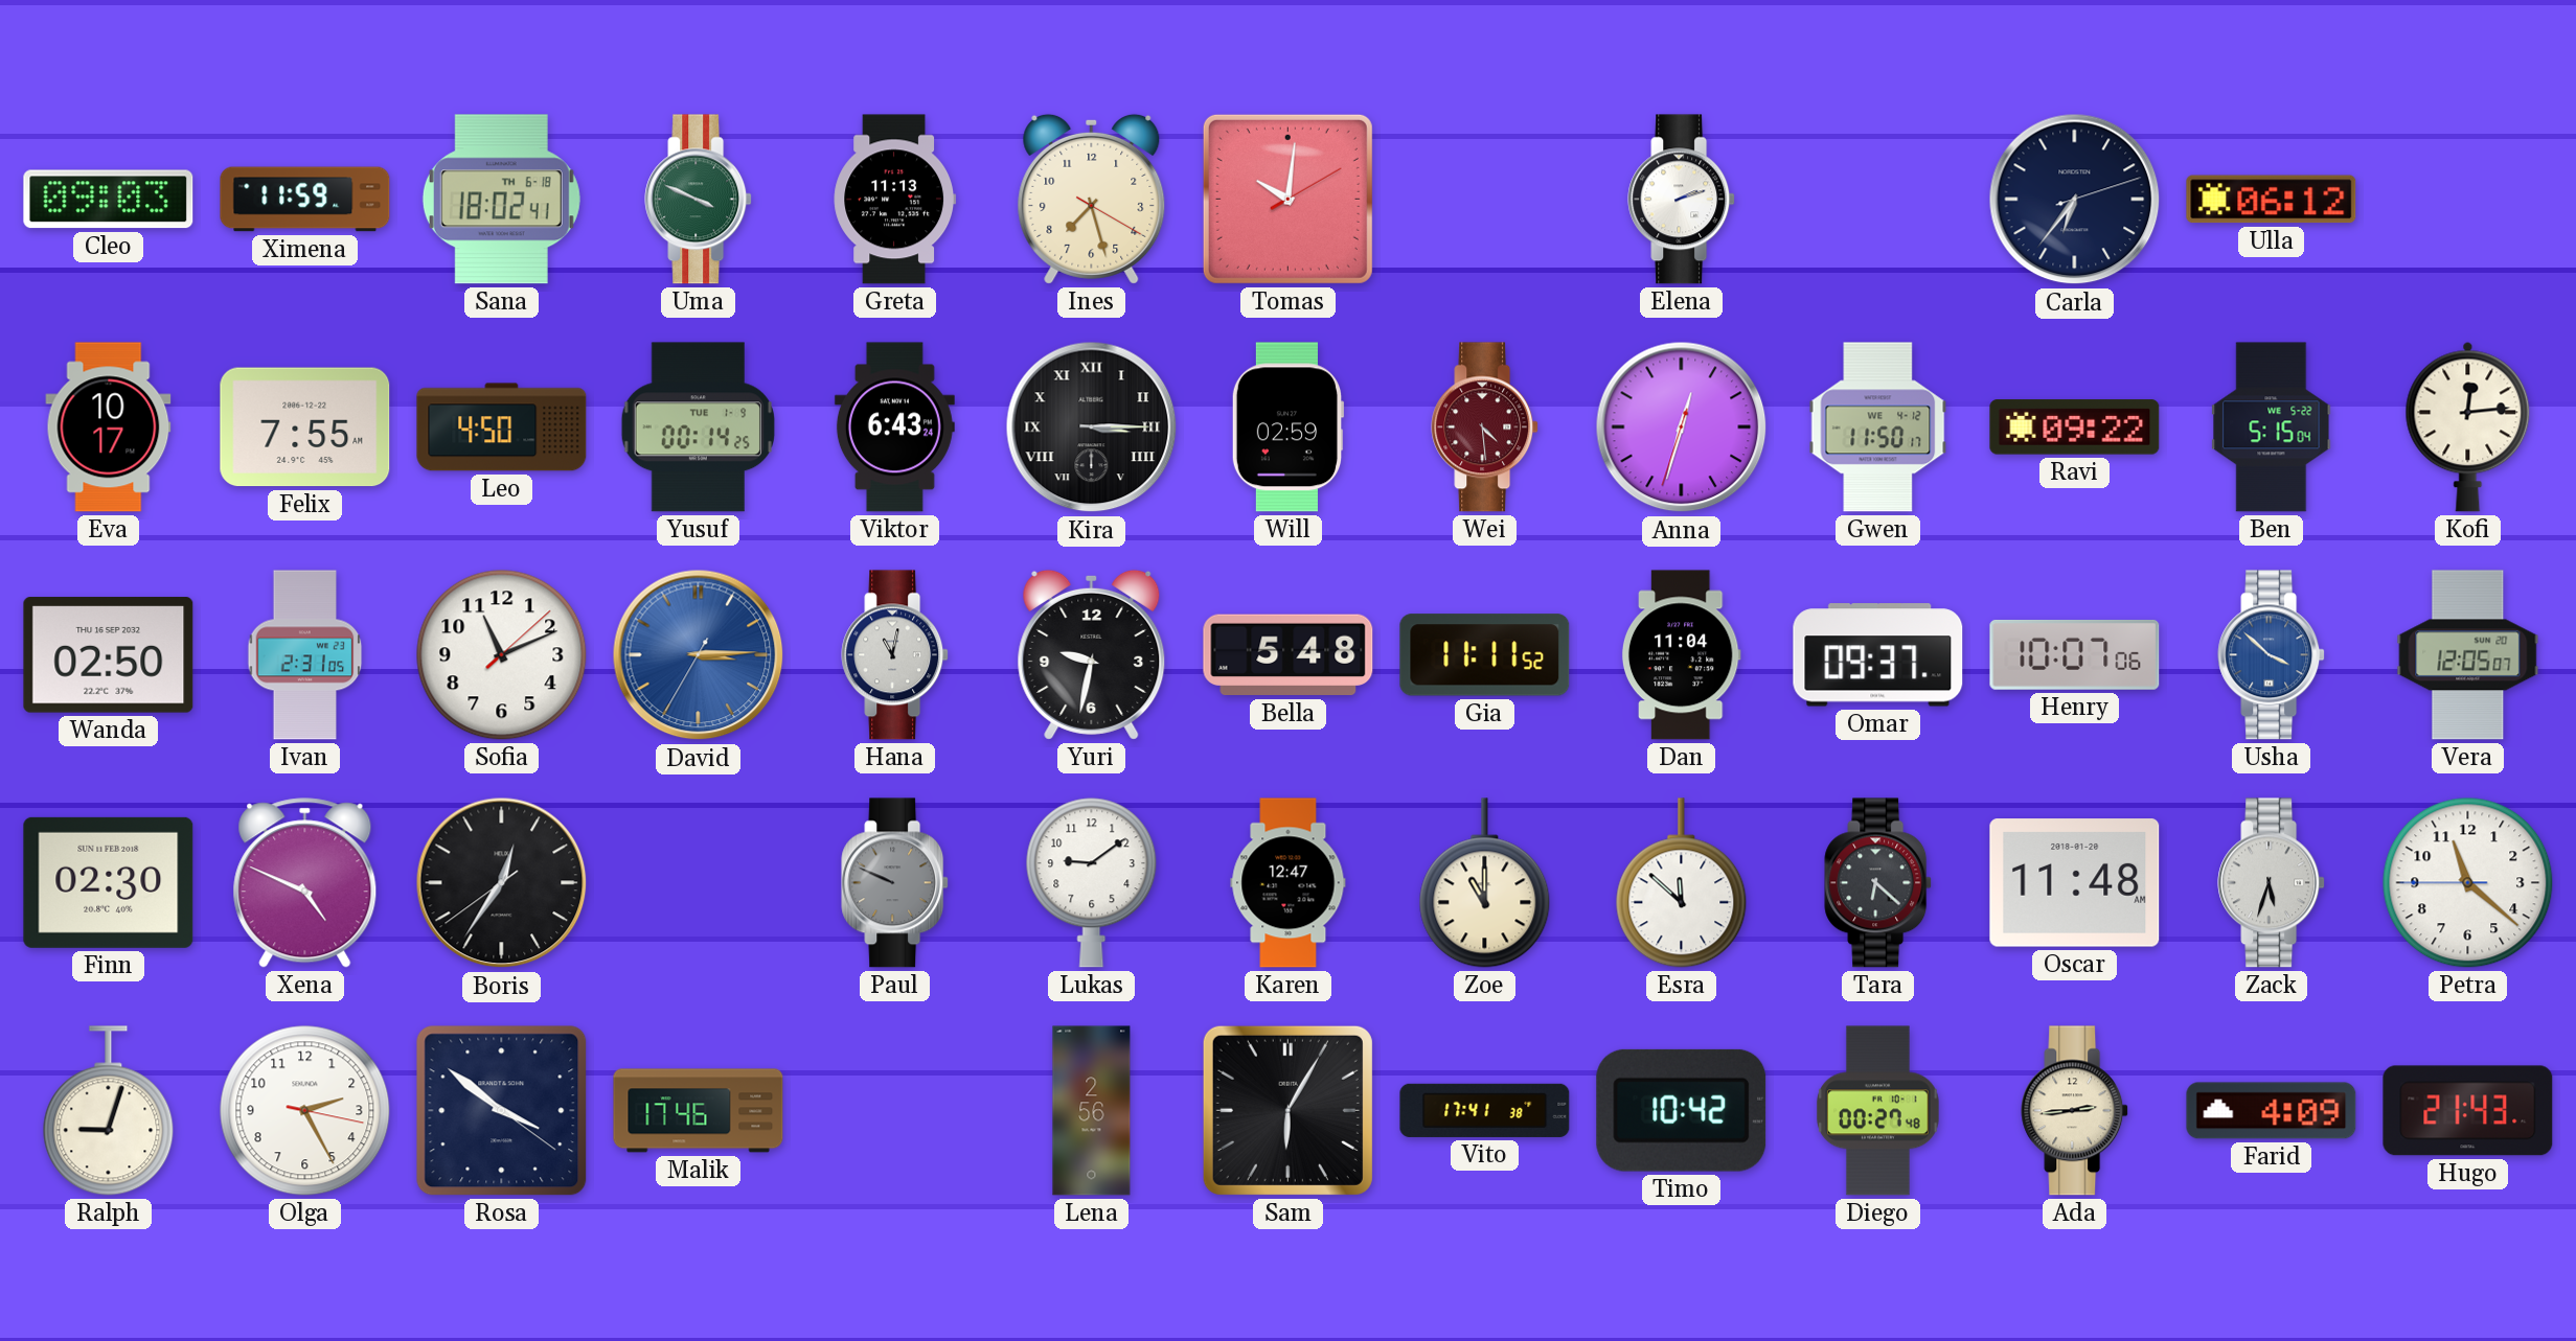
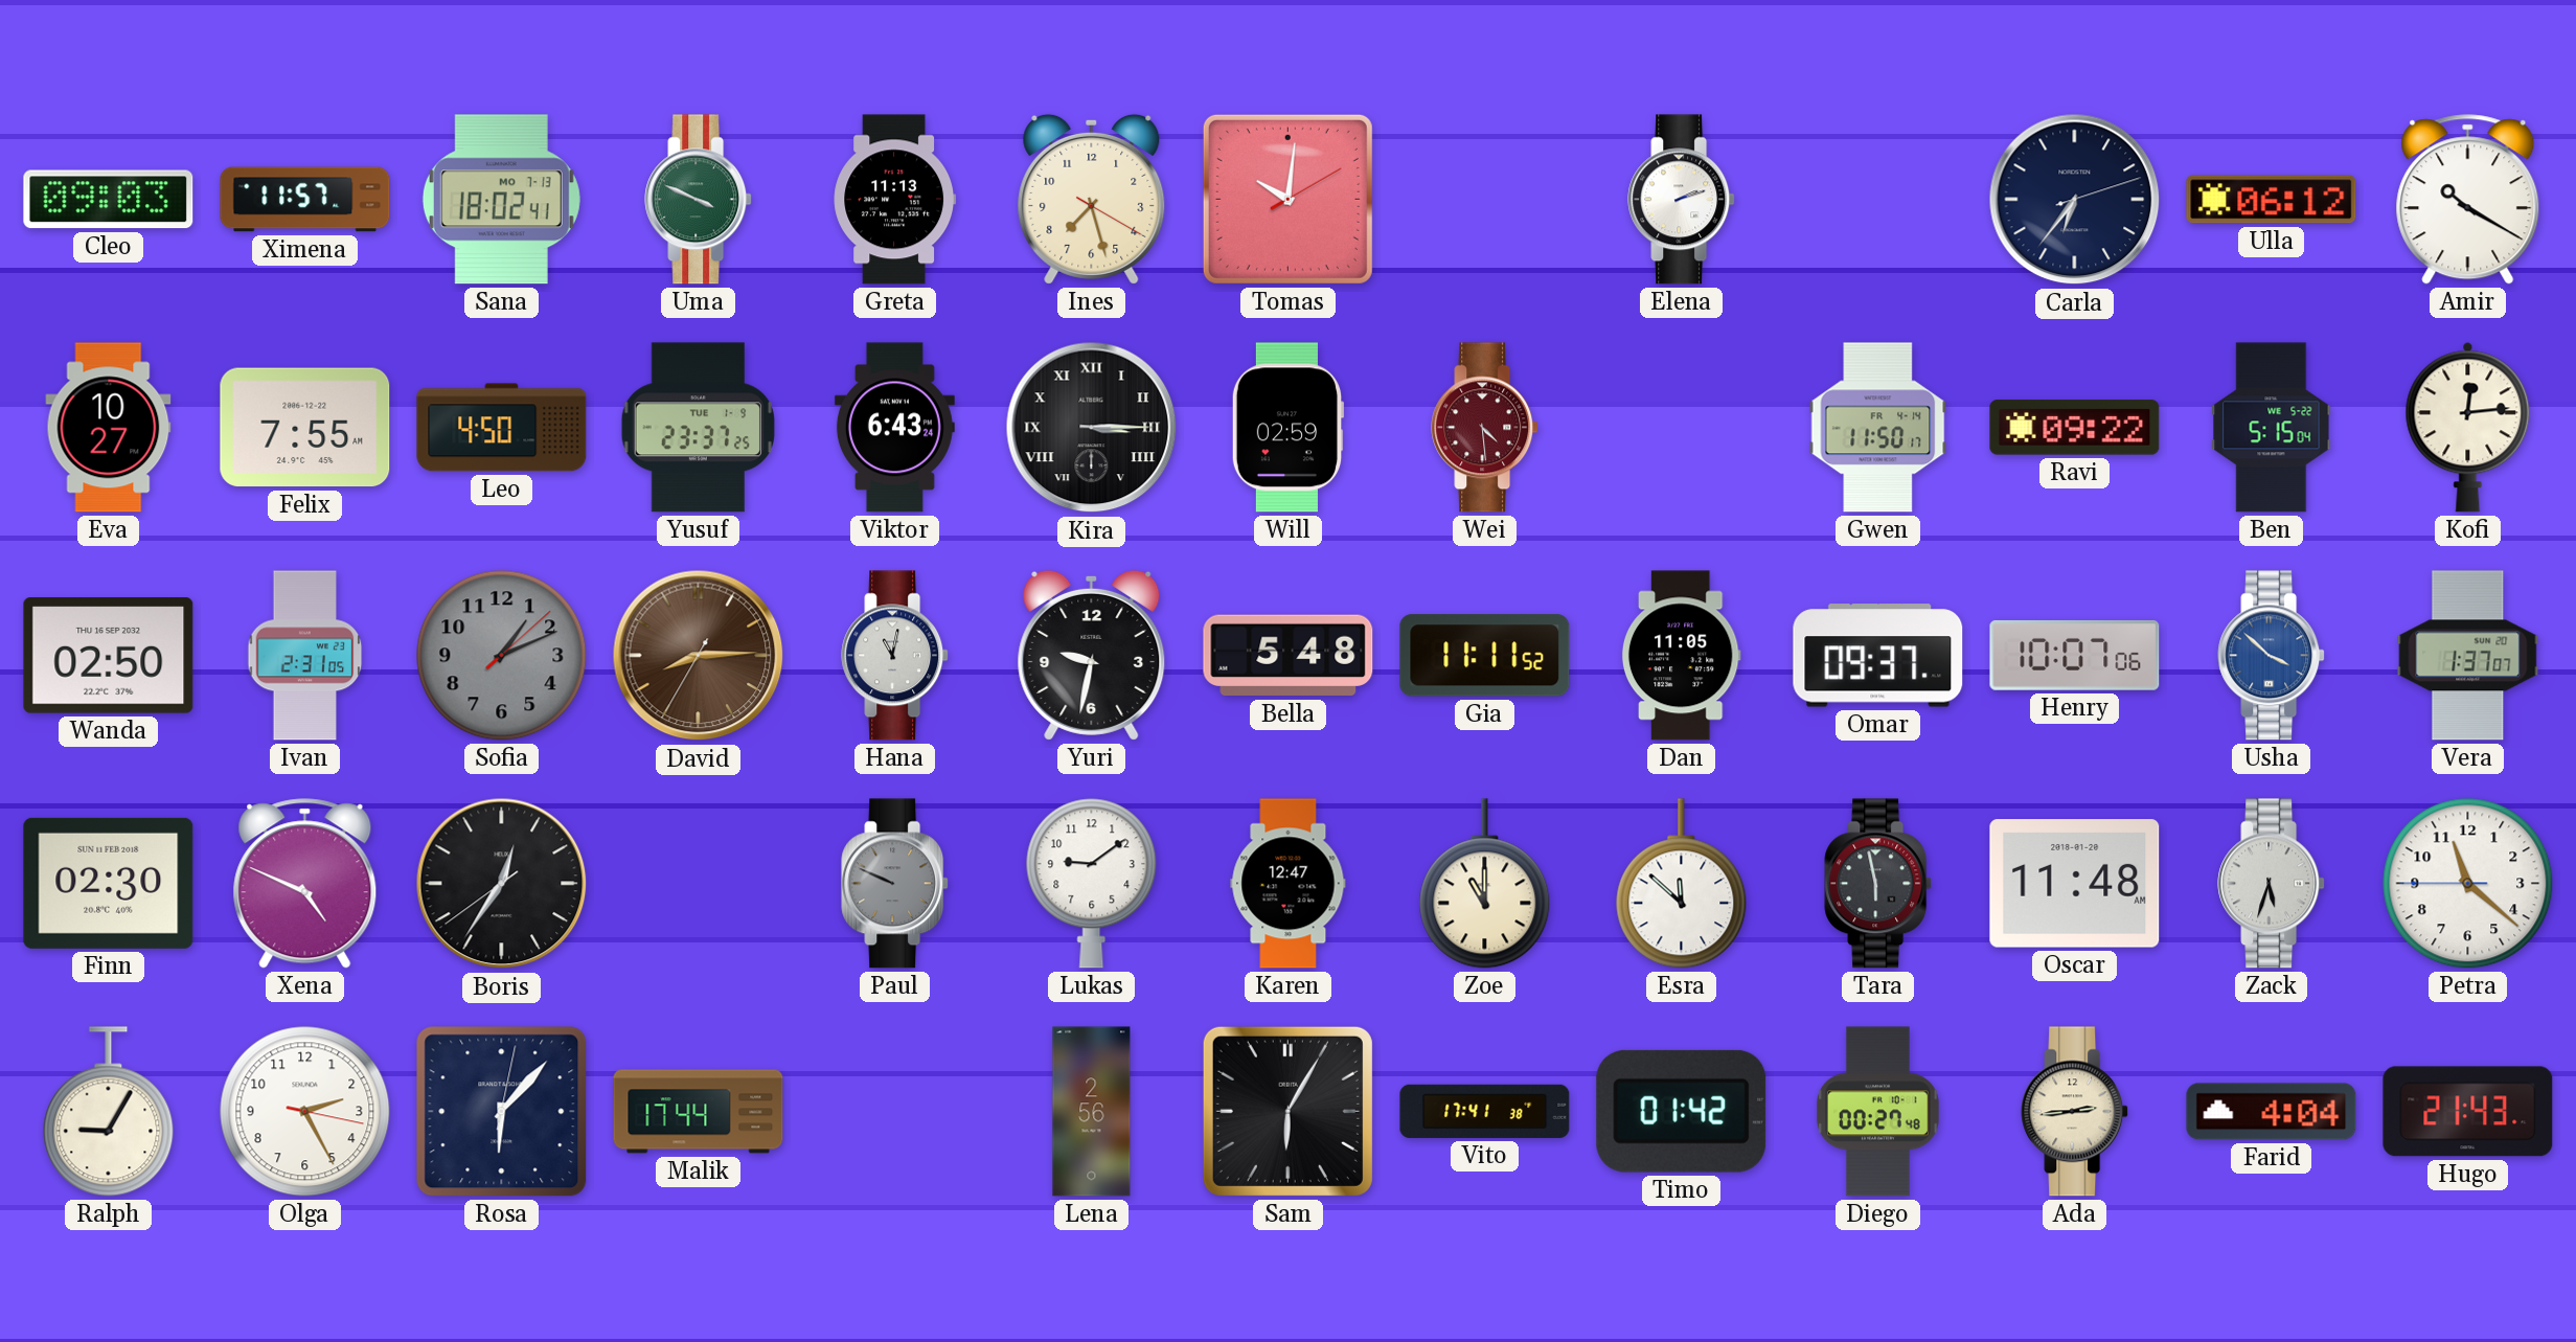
Ximena: 11:59 -> 11:57 (305, 200)
Sana date: TH 6-18 -> MO 7-13 (501, 200)
Amir: none -> 10:20 (2468, 200)
Eva: 10:17 -> 10:27 (109, 428)
Yusuf: 00:14 -> 23:37 (698, 428)
Anna: 12:32 -> none (1682, 427)
Gwen date: WE 4-12 -> FR 4-14 (1878, 428)
Sofia: 11:11 -> 1:11 (502, 656)
Sofia dial: white -> grey (502, 656)
David: 3:14 -> 8:14 (699, 656)
David dial: blue -> brown (699, 656)
Dan: 11:04 -> 11:05 (1681, 656)
Vera: 12:05 -> 1:37 (2468, 656)
Tara: 6:22 -> 5:58 (1878, 884)
Ralph: 9:03 -> 9:05 (109, 1112)
Rosa: 3:51 -> 6:07 (502, 1112)
Malik: 17:46 -> 17:44 (699, 1112)
Timo: 10:42 -> 01:42 (1682, 1111)
Farid: 4:09 -> 4:04 (2272, 1112)
